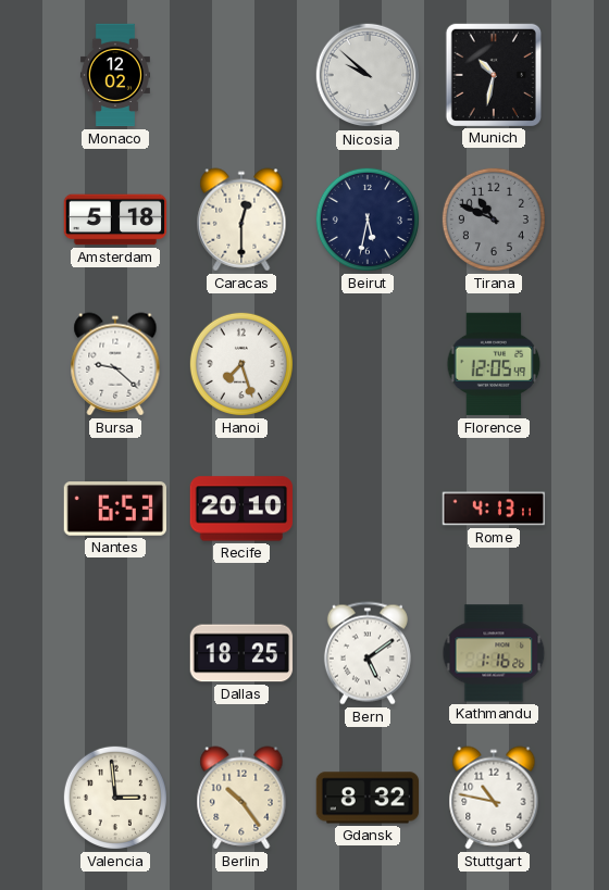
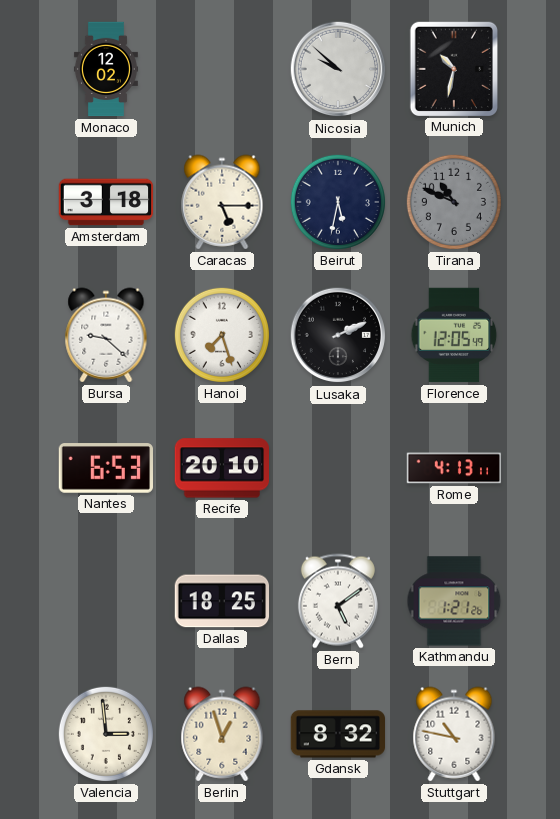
Amsterdam: 5:18 -> 3:18 (106, 202)
Caracas: 12:30 -> 5:15 (222, 202)
Lusaka: none -> 2:11 (338, 335)
Kathmandu: 1:16 -> 1:21 (454, 601)
Berlin: 10:24 -> 12:57 (222, 734)
